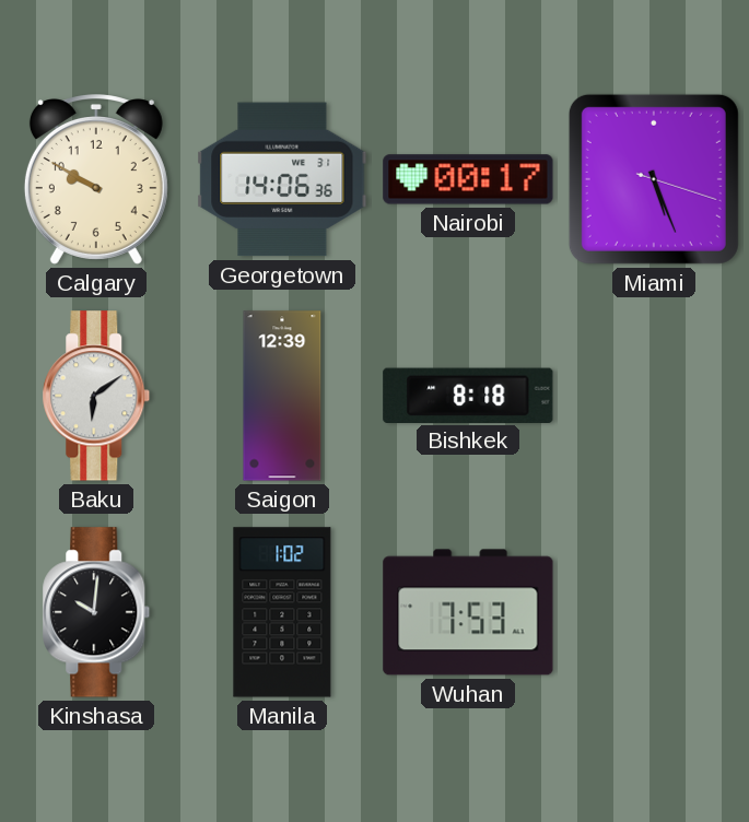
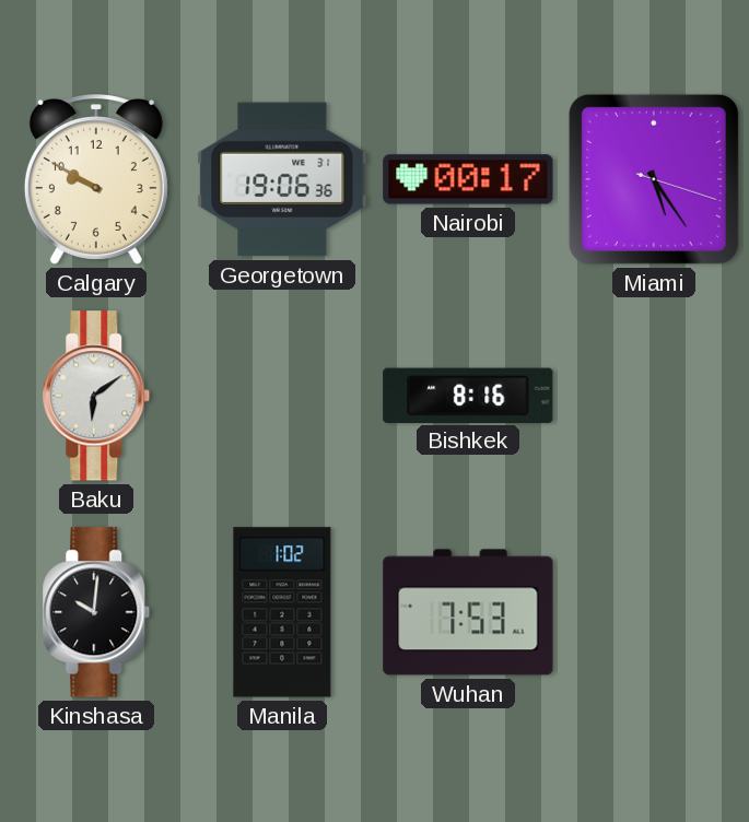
Georgetown: 14:06 -> 19:06 (282, 179)
Miami: 5:26 -> 5:24 (654, 179)
Saigon: 12:39 -> none (282, 396)
Bishkek: 8:18 -> 8:16 (468, 395)
